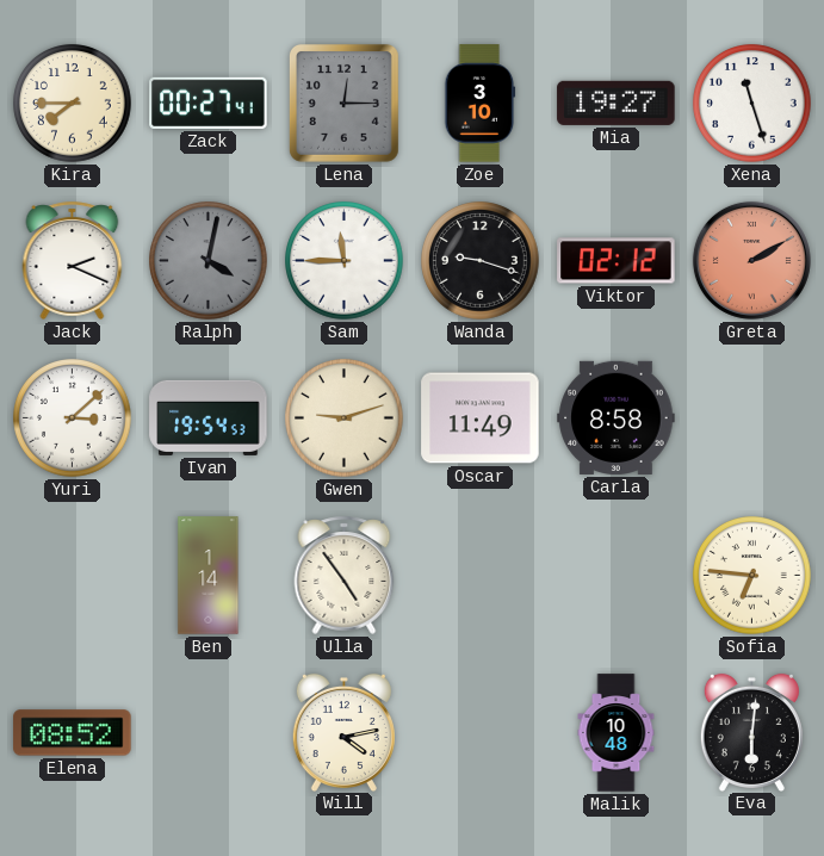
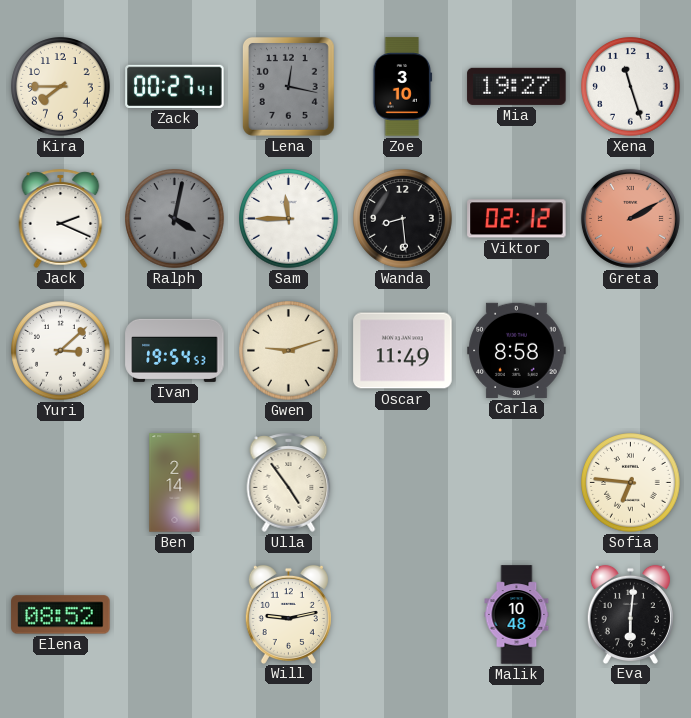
Lena: 12:15 -> 12:17 (288, 86)
Wanda: 9:18 -> 8:29 (403, 219)
Ben: 1:14 -> 2:14 (175, 483)
Will: 4:13 -> 9:13 (288, 614)
